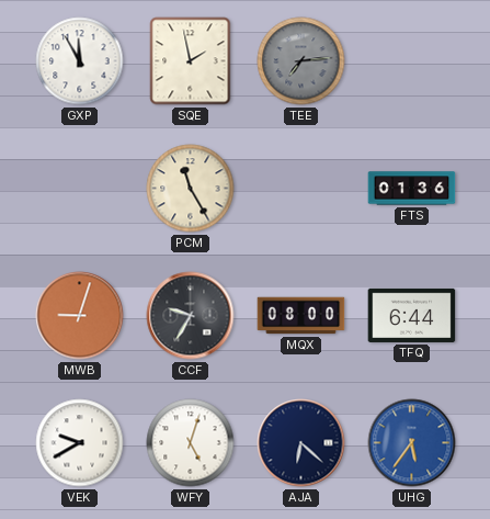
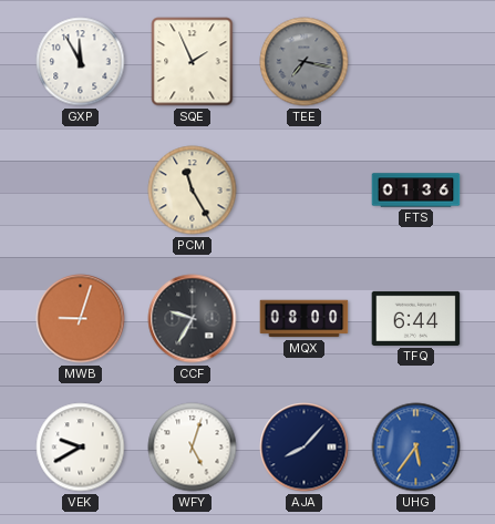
SQE: 1:58 -> 1:56 (193, 62)
TEE: 7:14 -> 7:17 (305, 62)
AJA: 6:22 -> 8:07 (305, 448)
